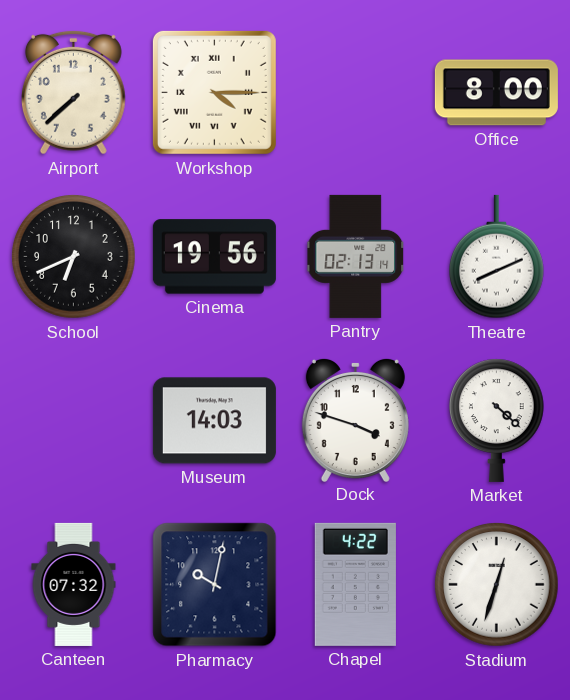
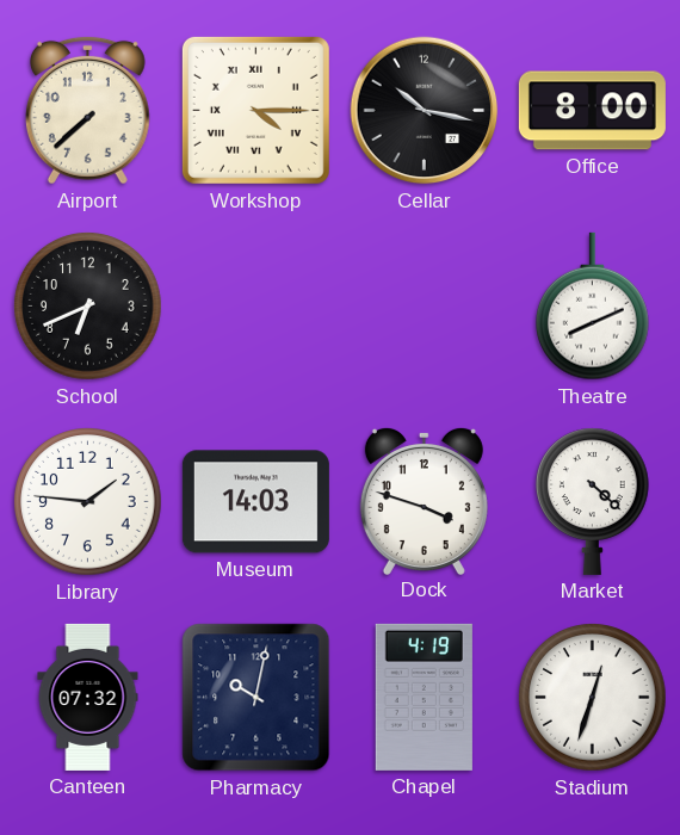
Cellar: none -> 10:17 (425, 111)
Cinema: 19:56 -> none (214, 257)
Pantry: 02:13 -> none (356, 256)
Library: none -> 1:46 (88, 502)
Chapel: 4:22 -> 4:19 (424, 697)
